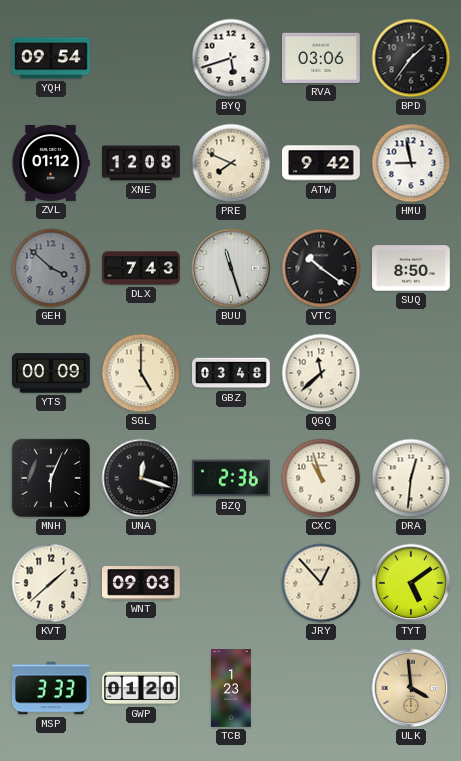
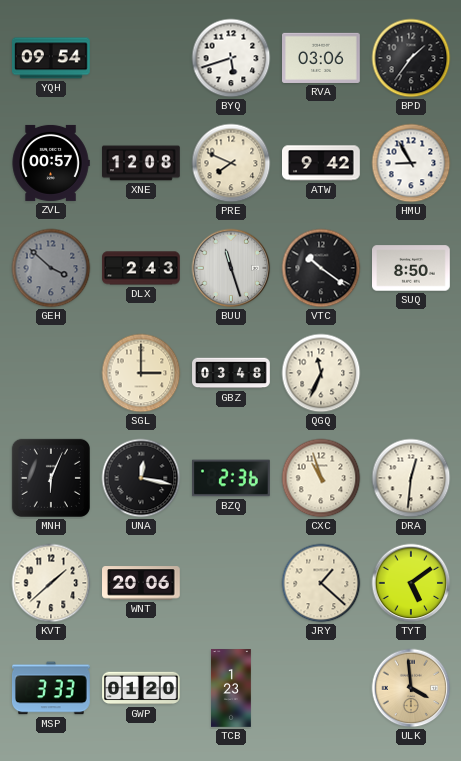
ZVL: 01:12 -> 00:57 (51, 163)
HMU: 8:58 -> 8:55 (411, 163)
DLX: 7:43 -> 2:43 (141, 268)
YTS: 00:09 -> none (52, 373)
SGL: 5:00 -> 3:00 (141, 373)
QGQ: 11:38 -> 11:34 (321, 373)
UNA: 12:18 -> 12:17 (141, 478)
WNT: 09:03 -> 20:06 (141, 583)
JRY: 12:53 -> 1:22 (321, 583)
